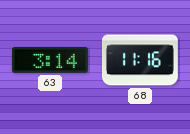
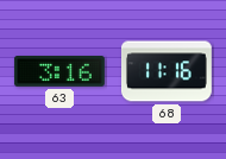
63: 3:14 -> 3:16 (59, 72)
